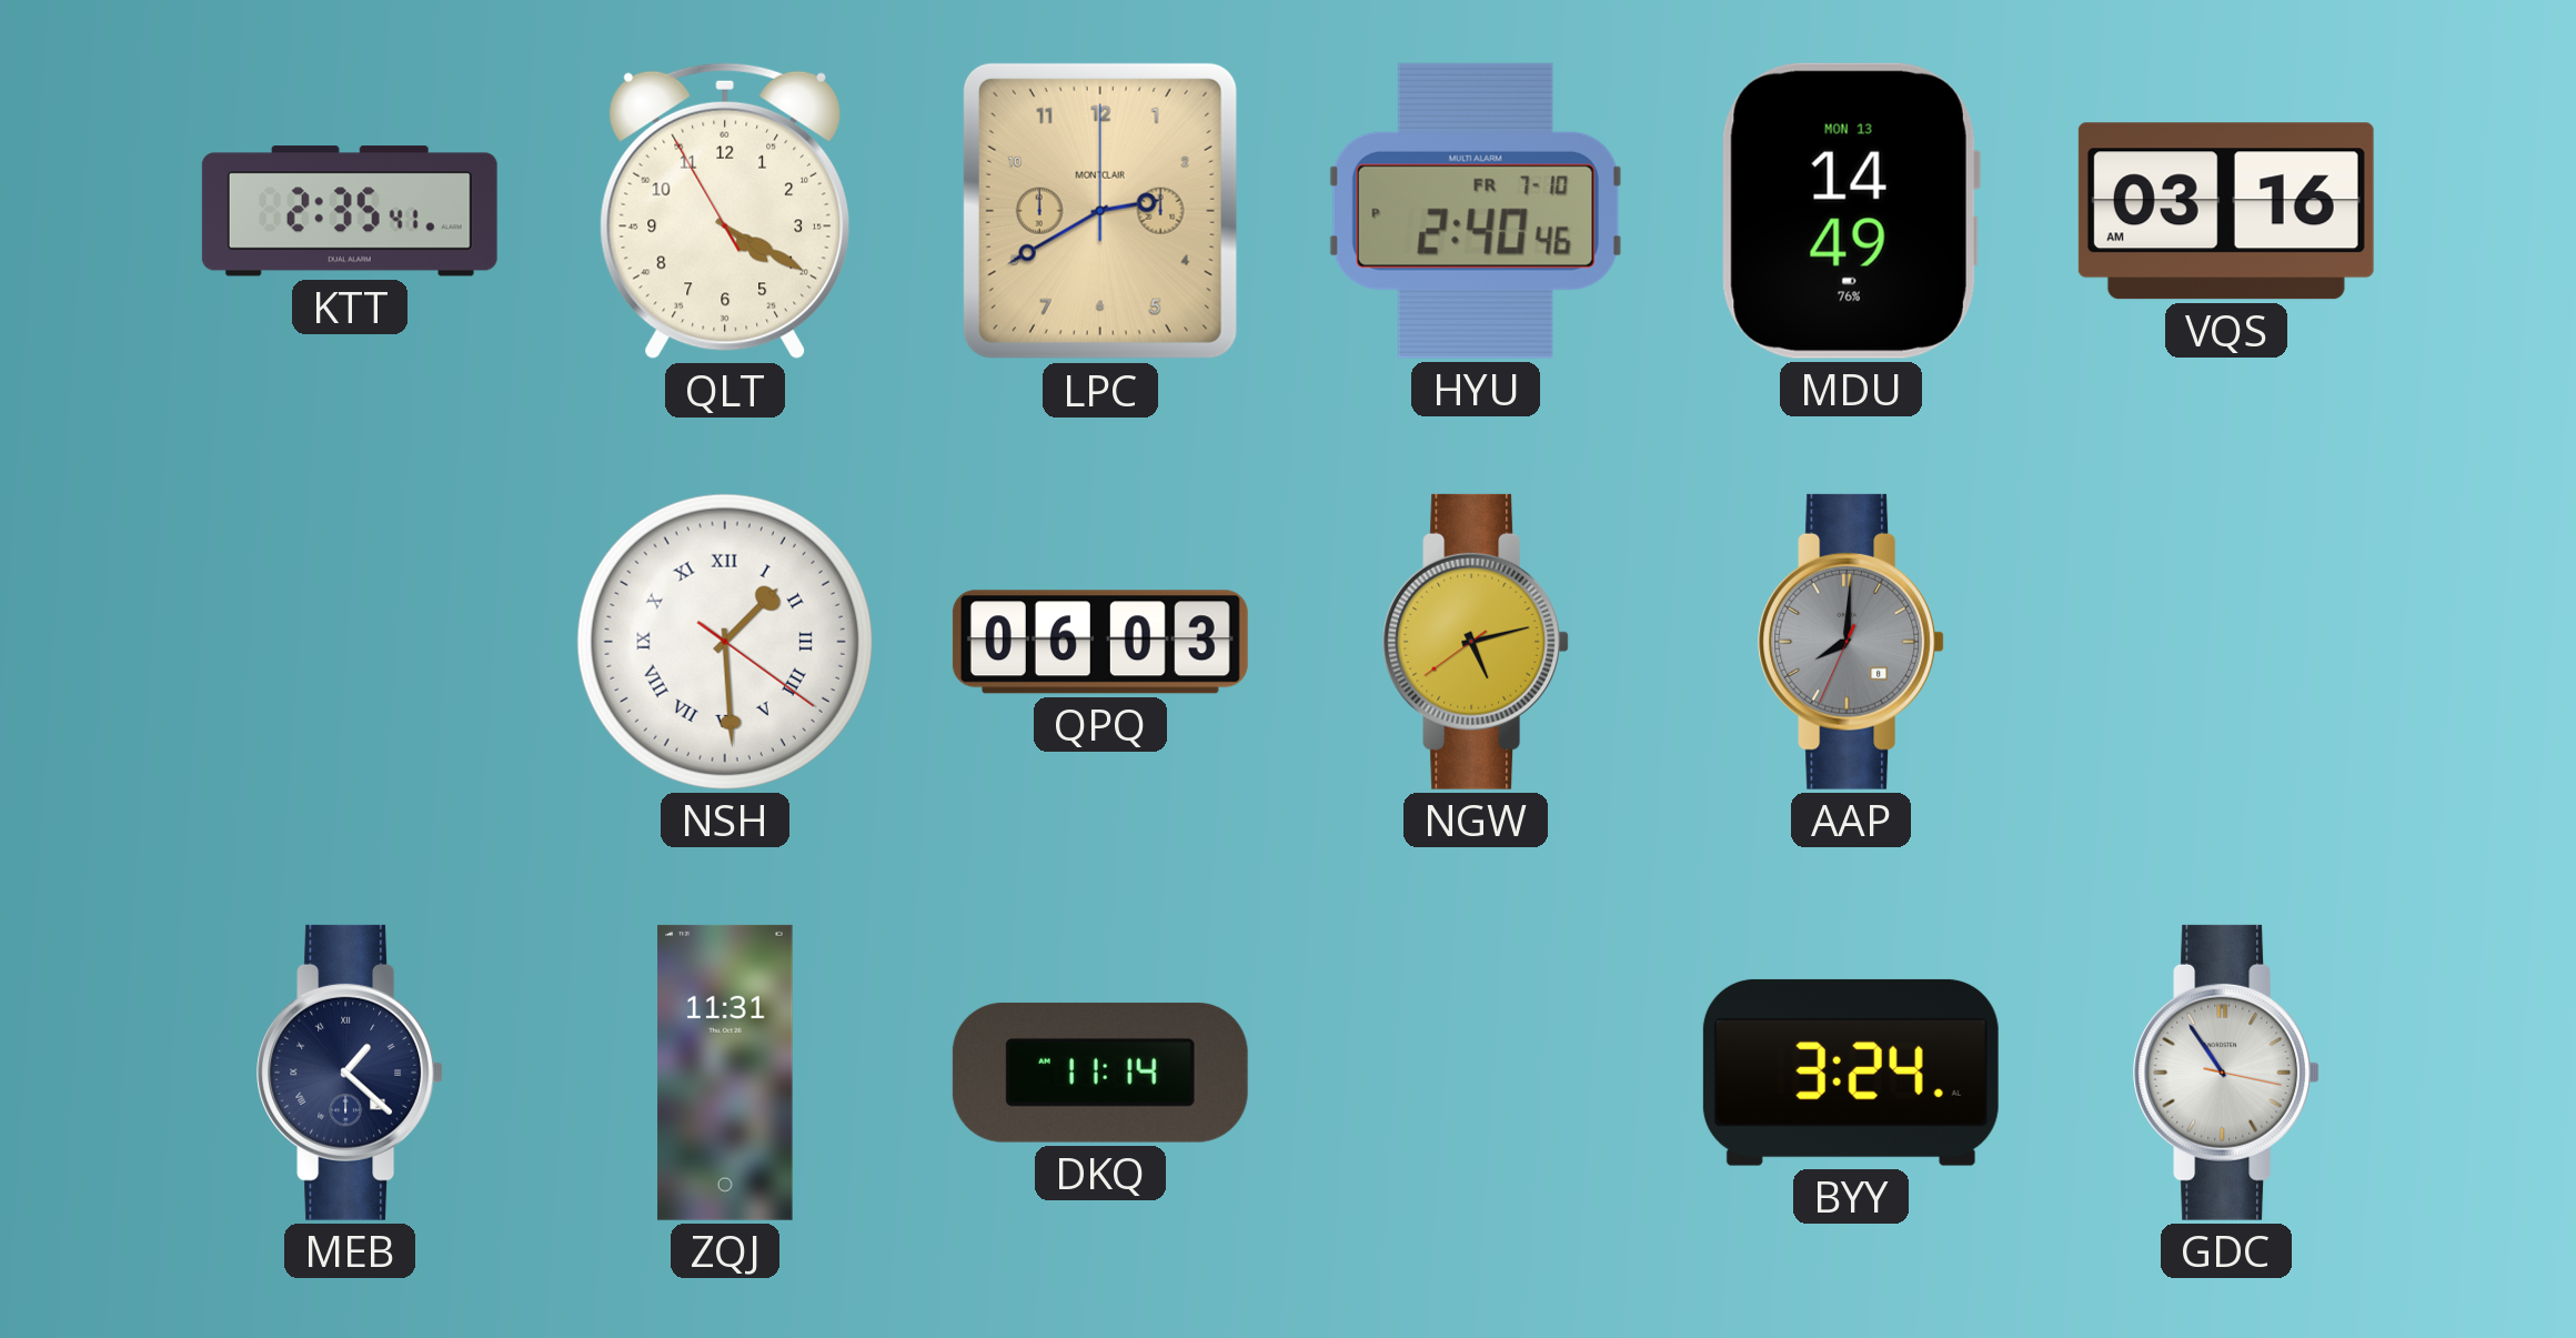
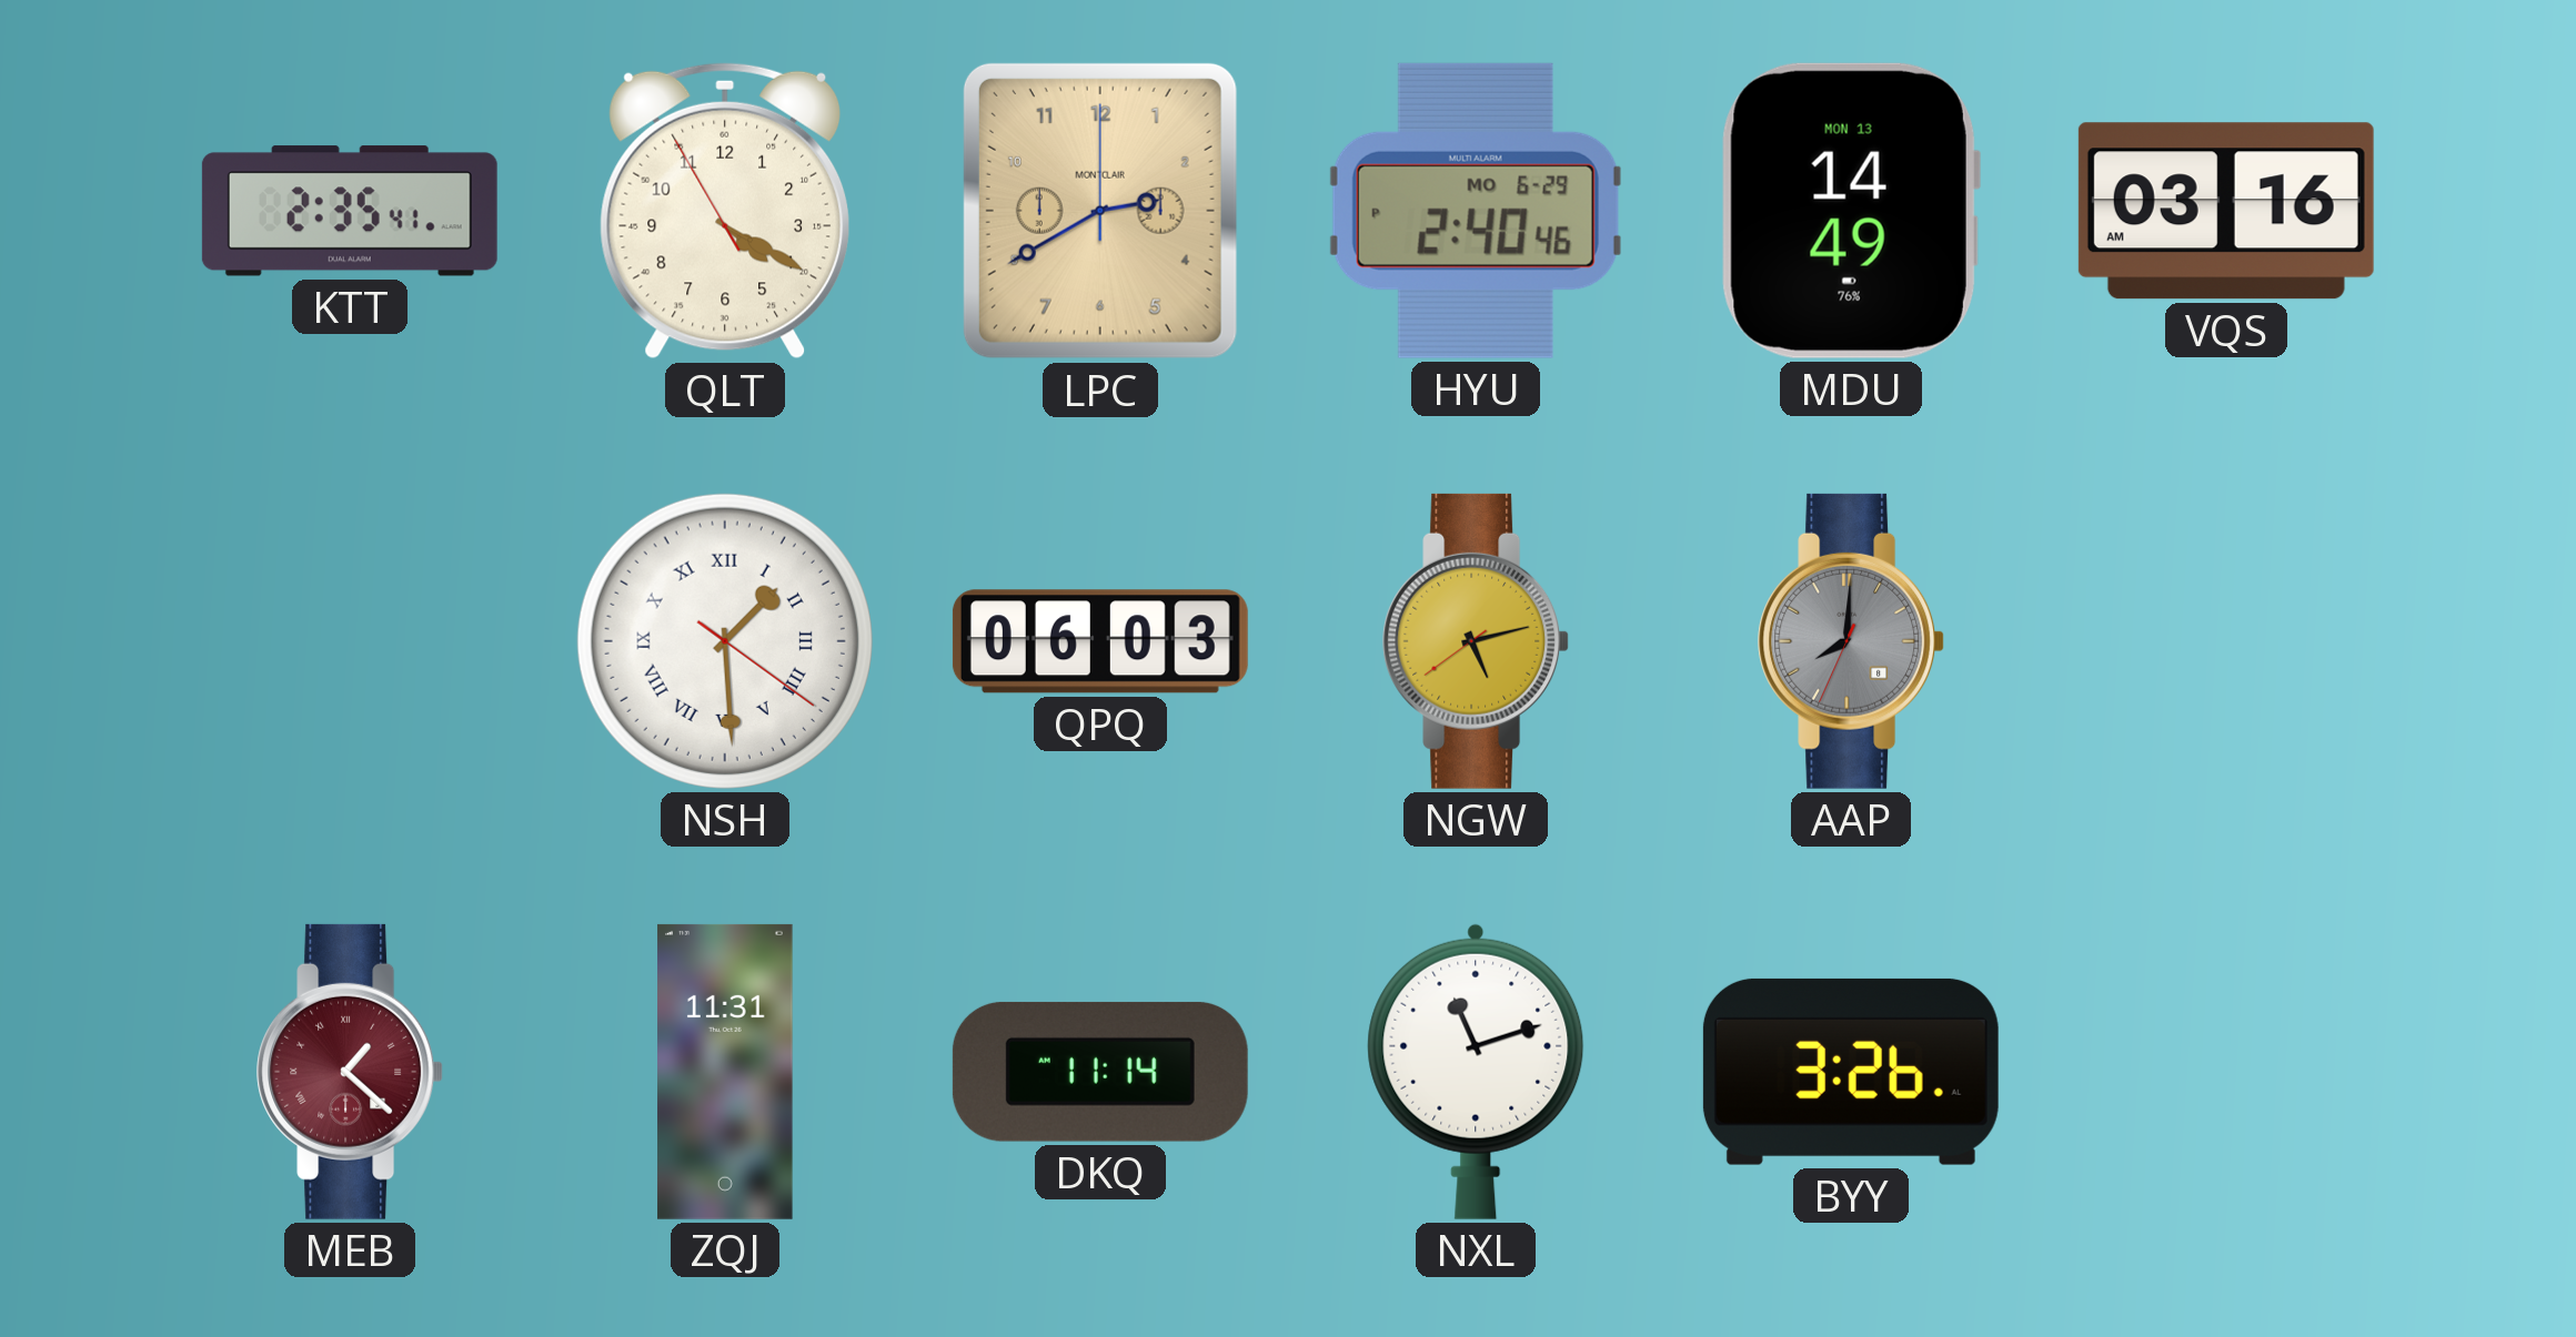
HYU date: FR 7-10 -> MO 6-29 (1476, 211)
MEB dial: navy -> burgundy (350, 1072)
NXL: none -> 11:12 (1476, 1072)
BYY: 3:24 -> 3:26 (1851, 1072)
GDC: 10:54 -> none (2226, 1073)
